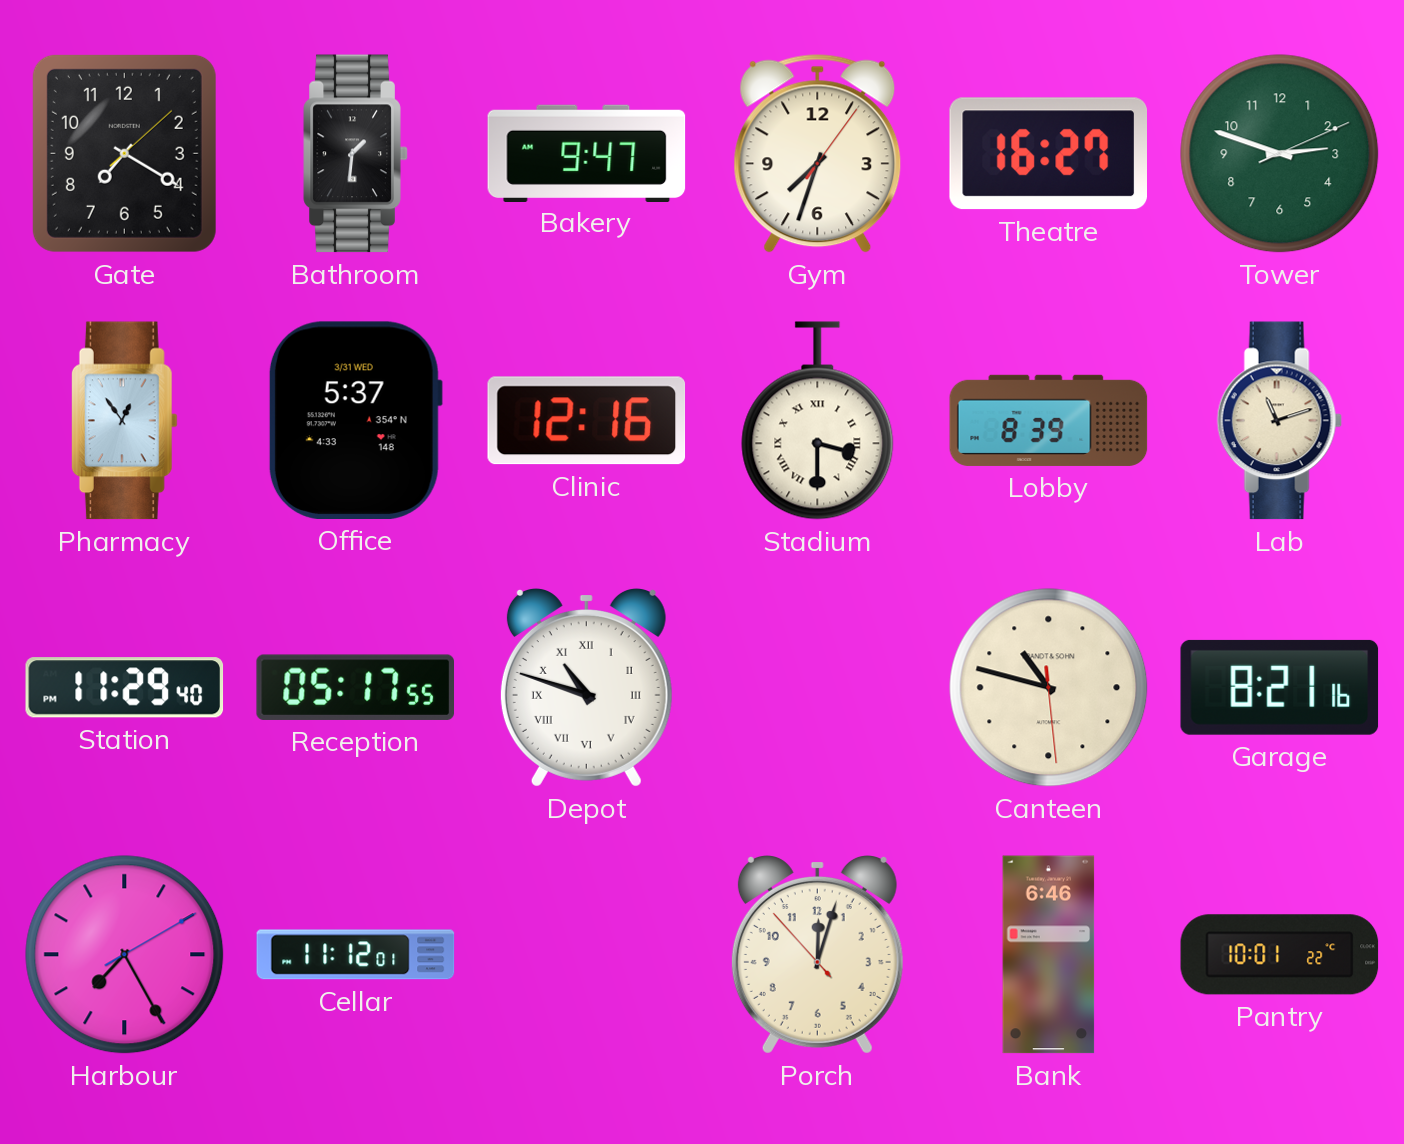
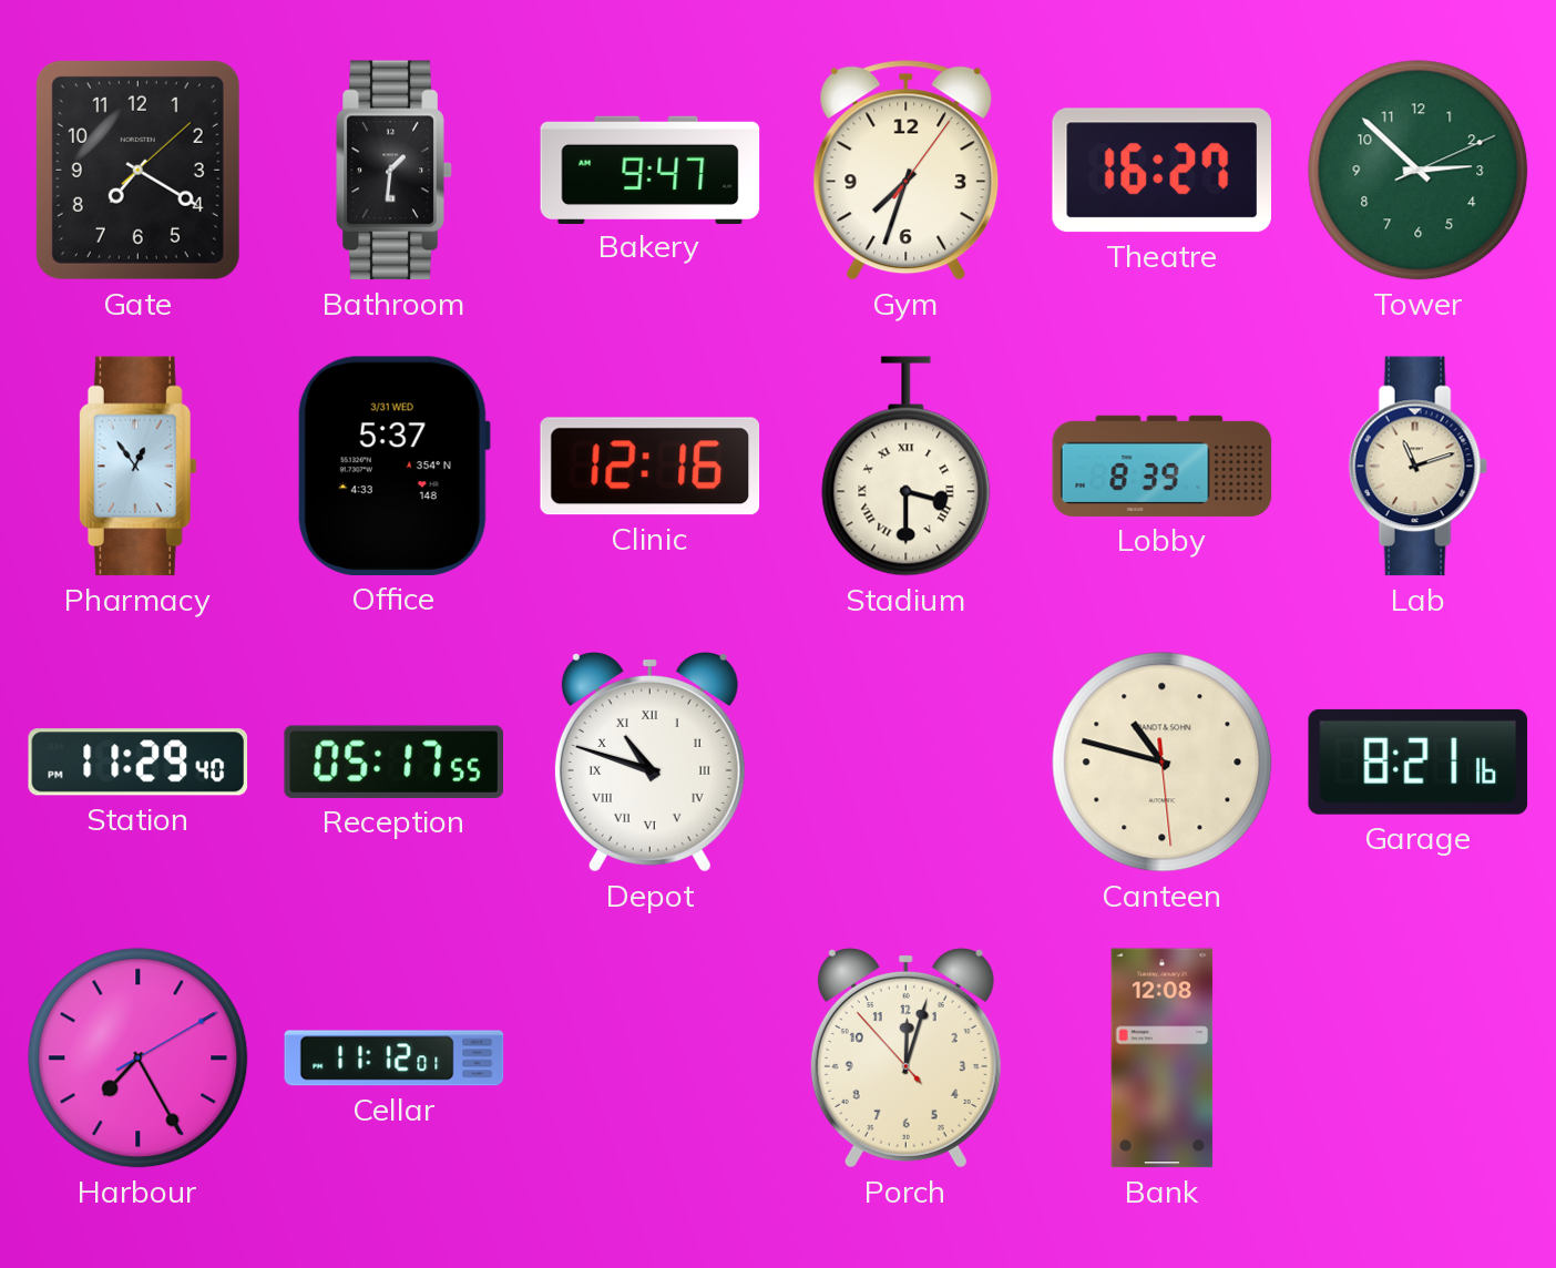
Tower: 2:48 -> 2:52 (1419, 171)
Bank: 6:46 -> 12:08 (1163, 1059)
Pantry: 10:01 -> none (1280, 955)
